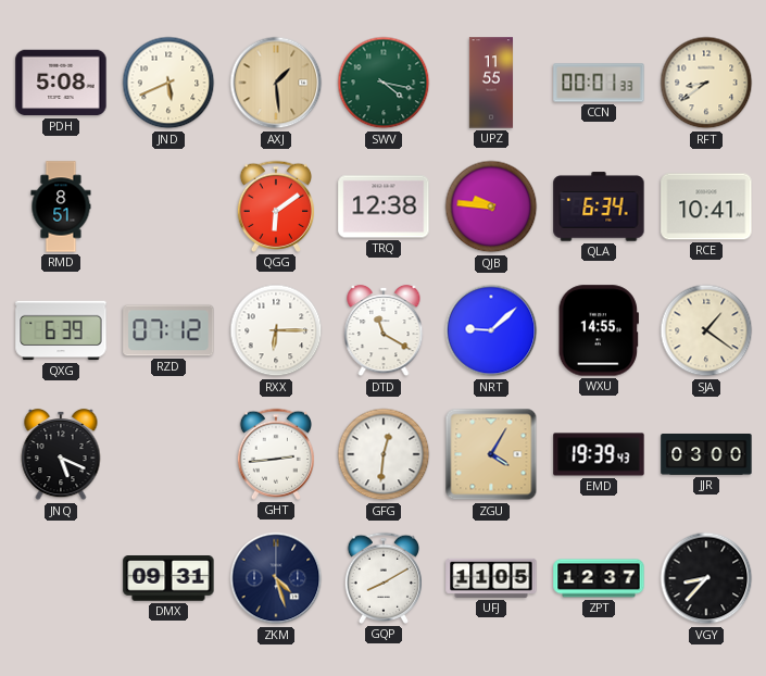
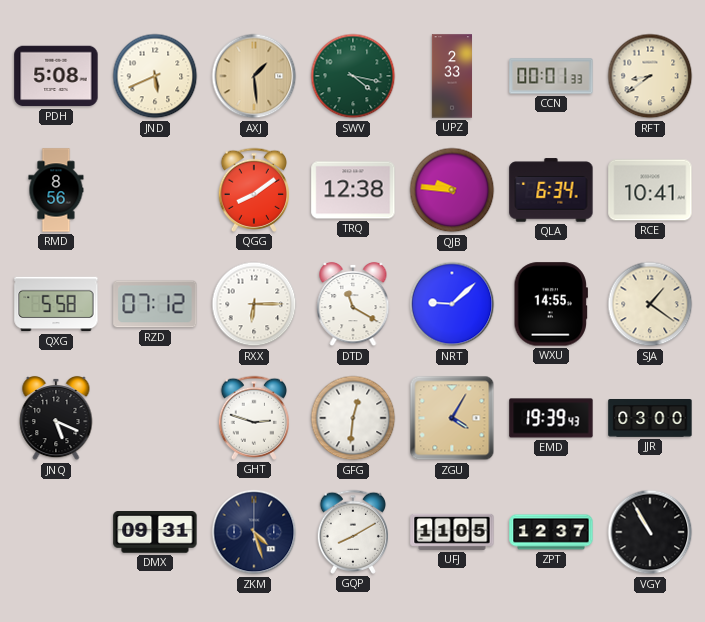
UPZ: 11:55 -> 2:33 (451, 76)
RMD: 8:51 -> 8:56 (56, 190)
QGG: 6:09 -> 8:09 (253, 190)
QXG: 6:39 -> 5:58 (56, 304)
GHT: 2:44 -> 2:48 (253, 418)
VGY: 8:37 -> 10:55 (650, 532)
